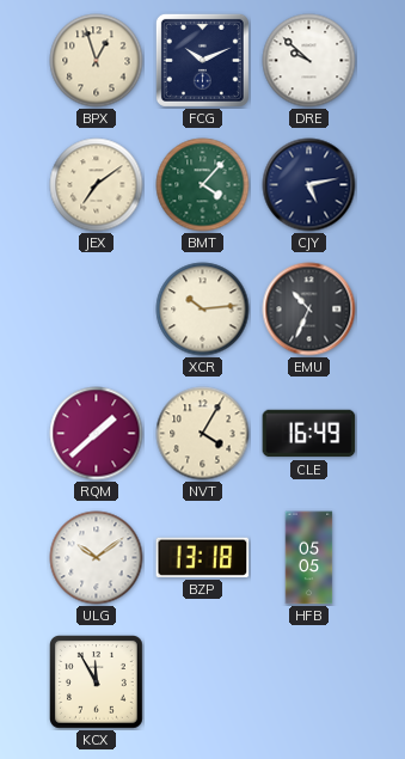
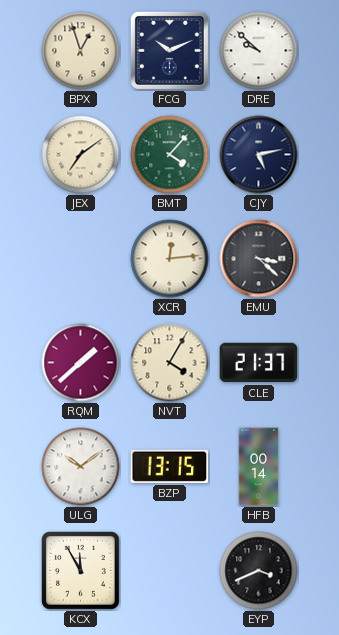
XCR: 10:14 -> 12:14 (170, 259)
EMU: 10:34 -> 3:22 (259, 259)
CLE: 16:49 -> 21:37 (259, 363)
BZP: 13:18 -> 13:15 (170, 466)
HFB: 05:05 -> 00:14 (259, 467)
EYP: none -> 3:41 (259, 571)
